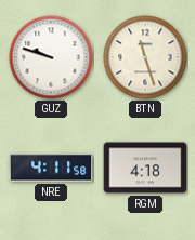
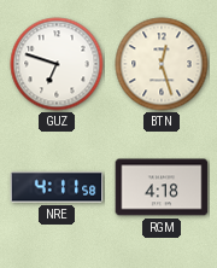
GUZ: 9:48 -> 6:48 (57, 64)
BTN: 11:27 -> 12:27 (162, 64)
